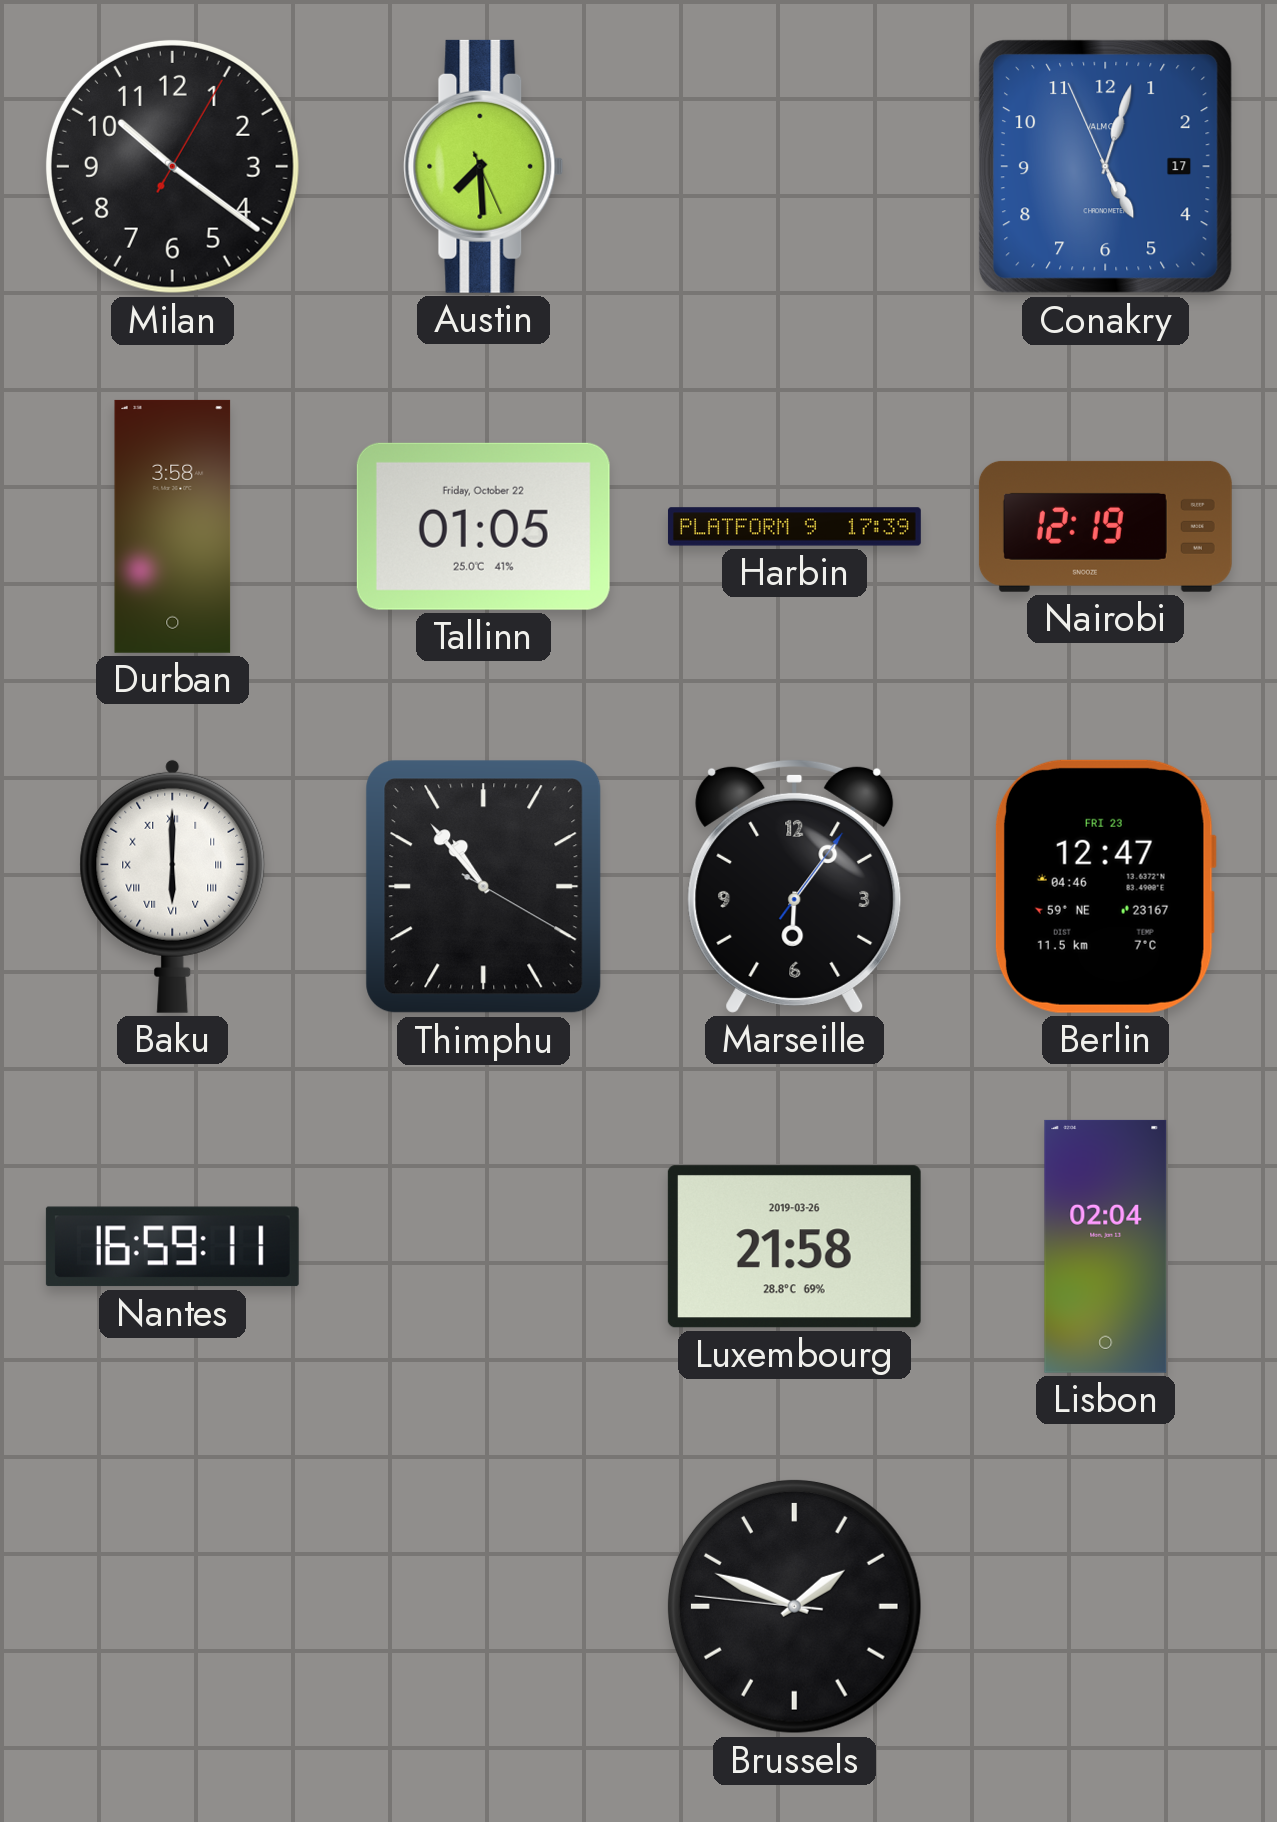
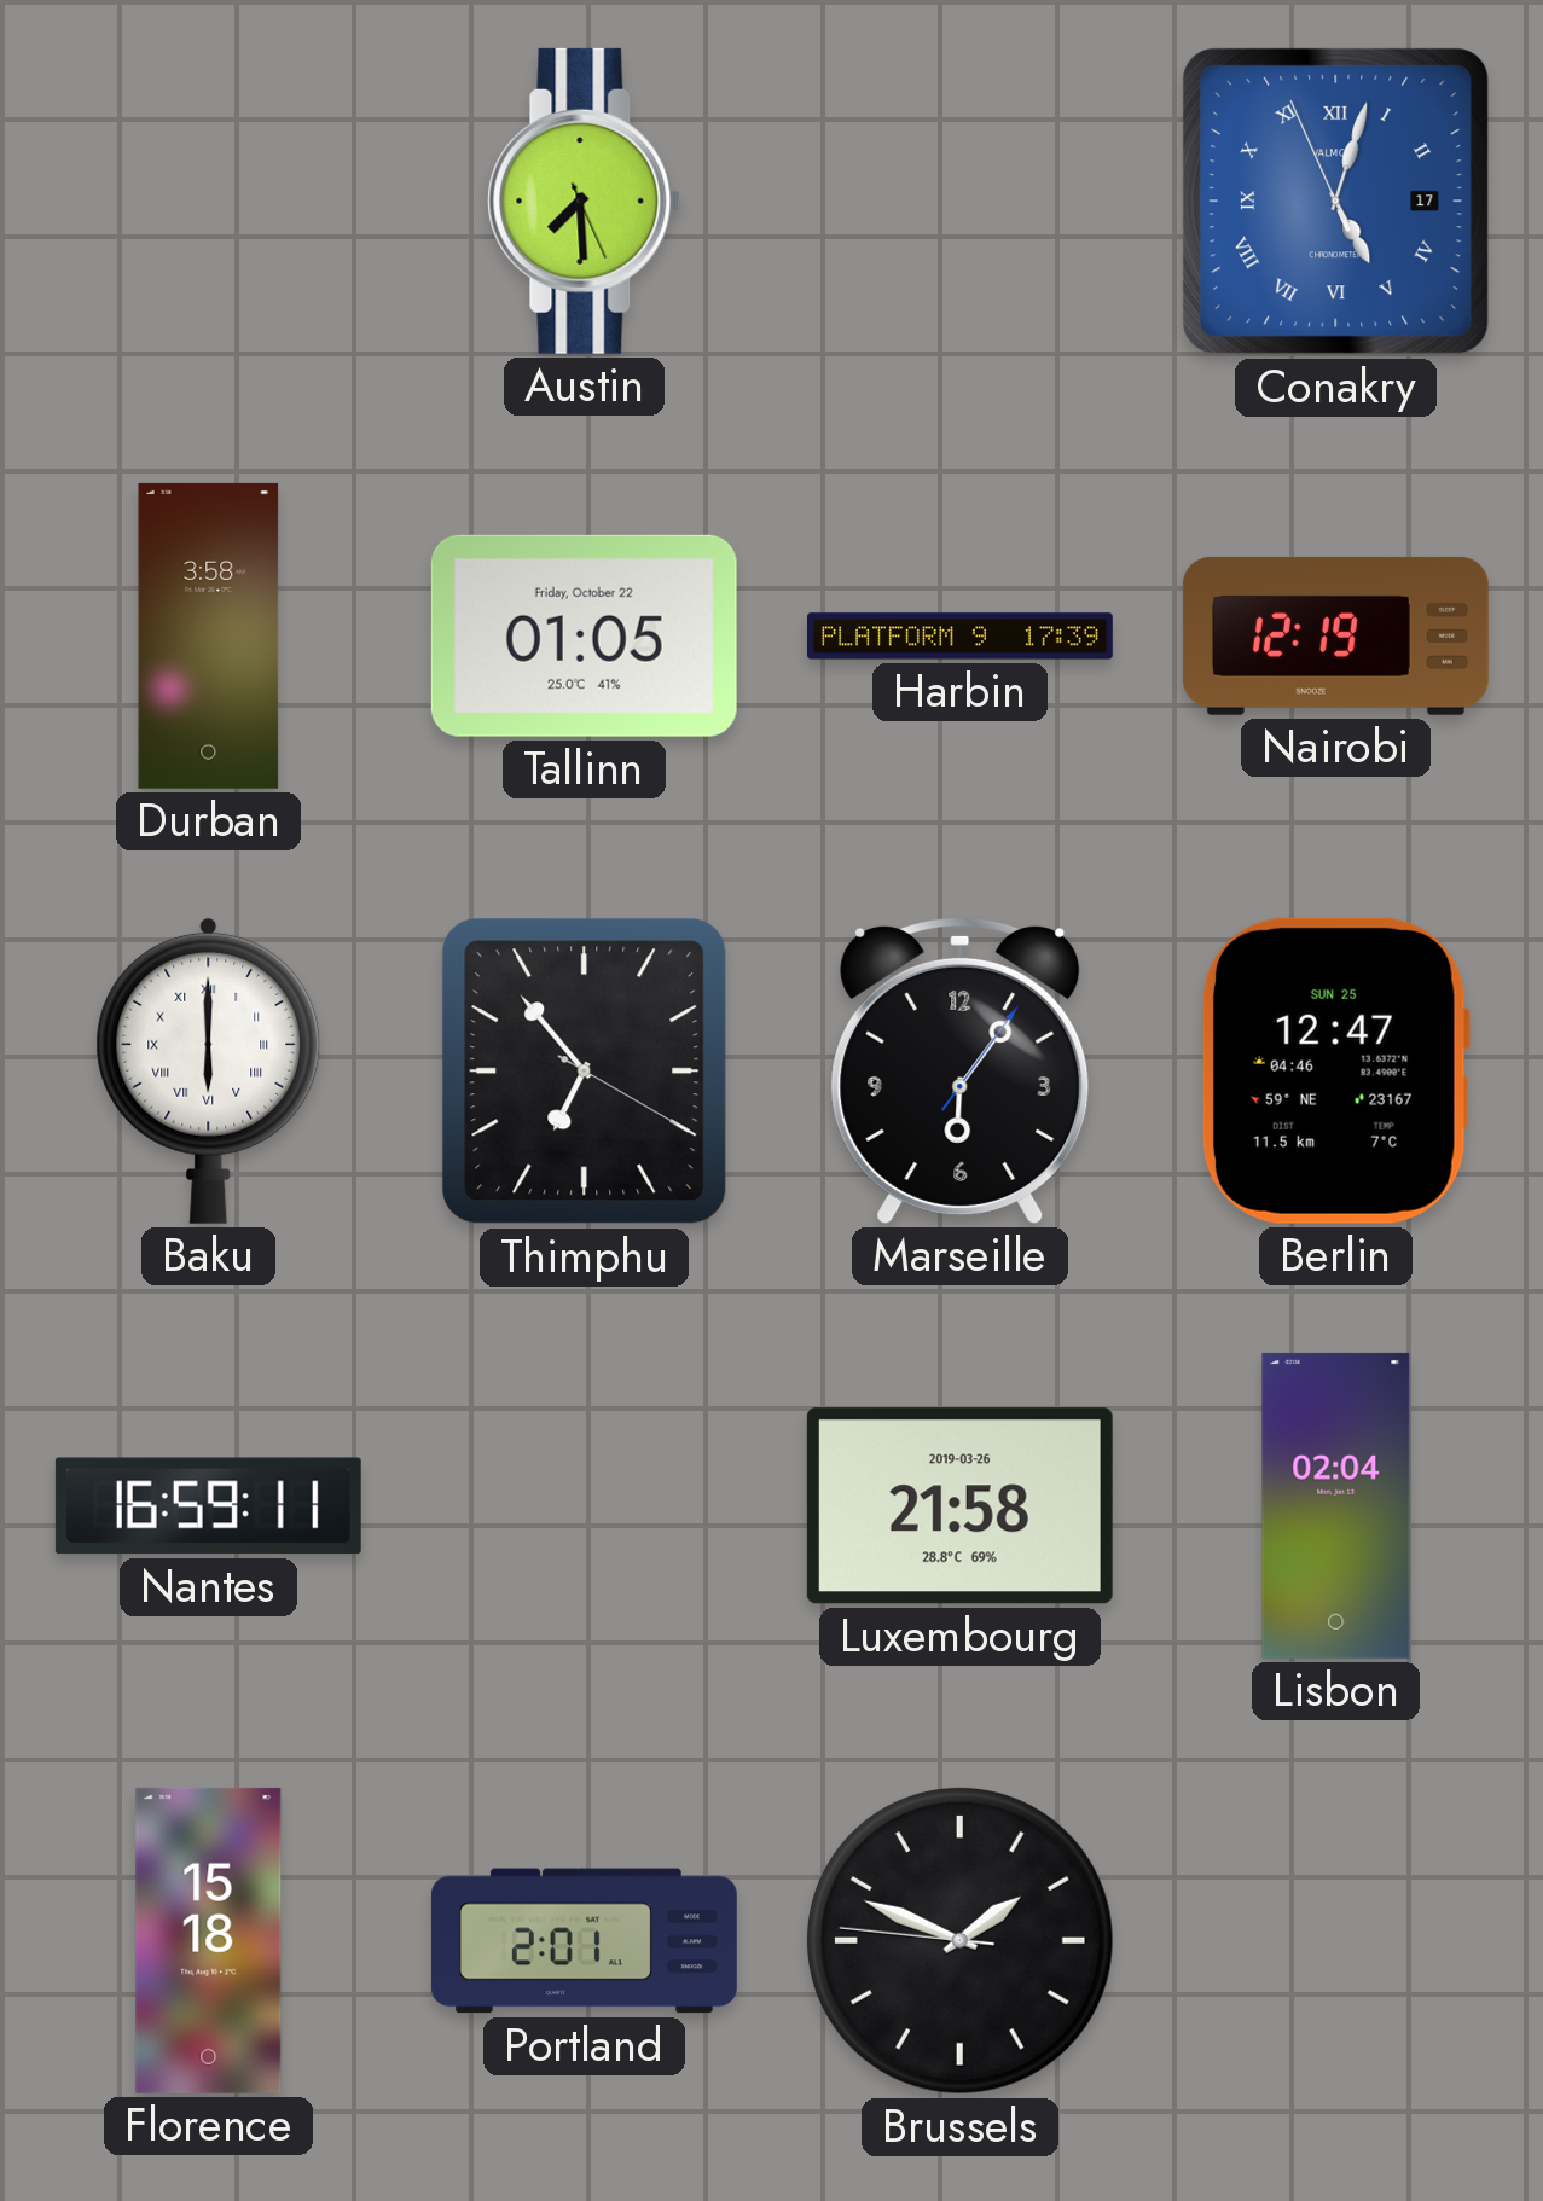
Milan: 10:21 -> none (172, 166)
Conakry numerals: Arabic -> Roman (1336, 202)
Thimphu: 10:53 -> 6:53 (585, 1072)
Berlin date: FRI 23 -> SUN 25 (1335, 1070)
Florence: none -> 15:18 (209, 1940)
Portland: none -> 2:01 (584, 1941)
